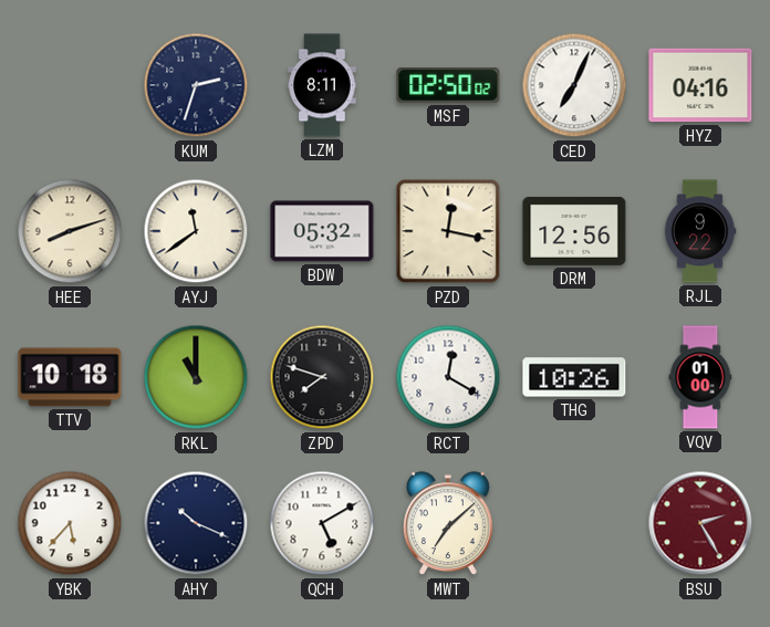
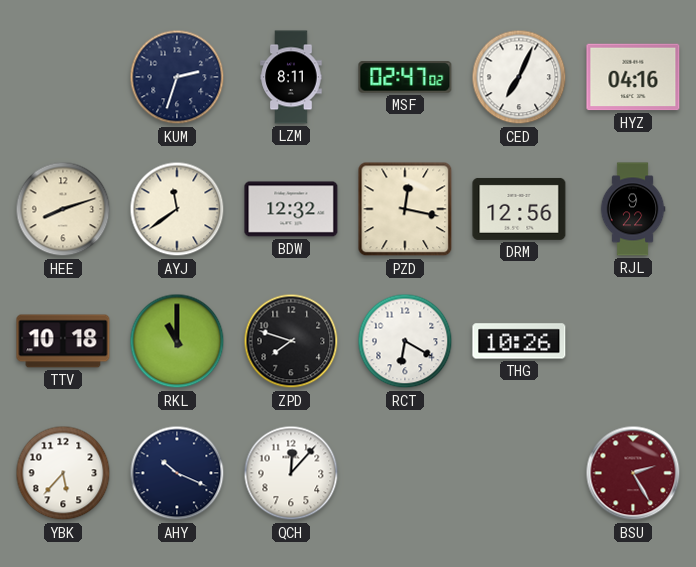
MSF: 02:50 -> 02:47 (405, 77)
BDW: 05:32 -> 12:32 (291, 209)
RCT: 12:20 -> 6:20 (405, 341)
VQV: 01:00 -> none (700, 377)
QCH: 5:10 -> 12:07 (291, 473)
MWT: 7:08 -> none (449, 524)
